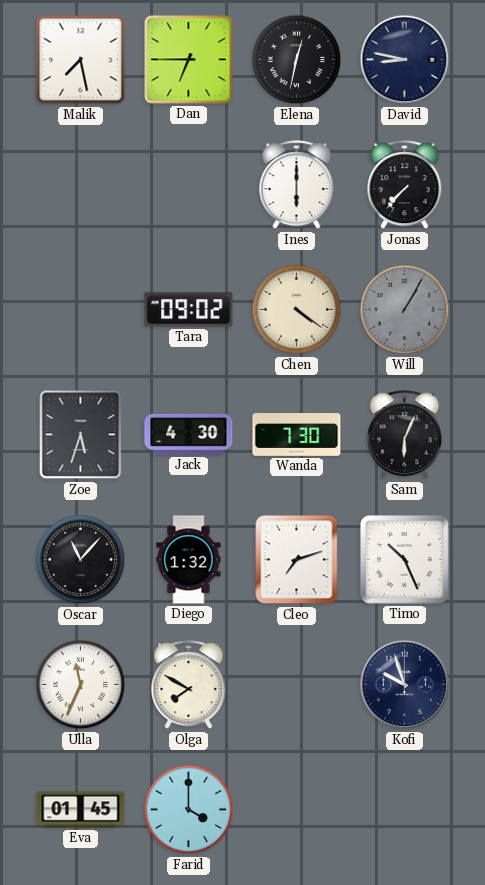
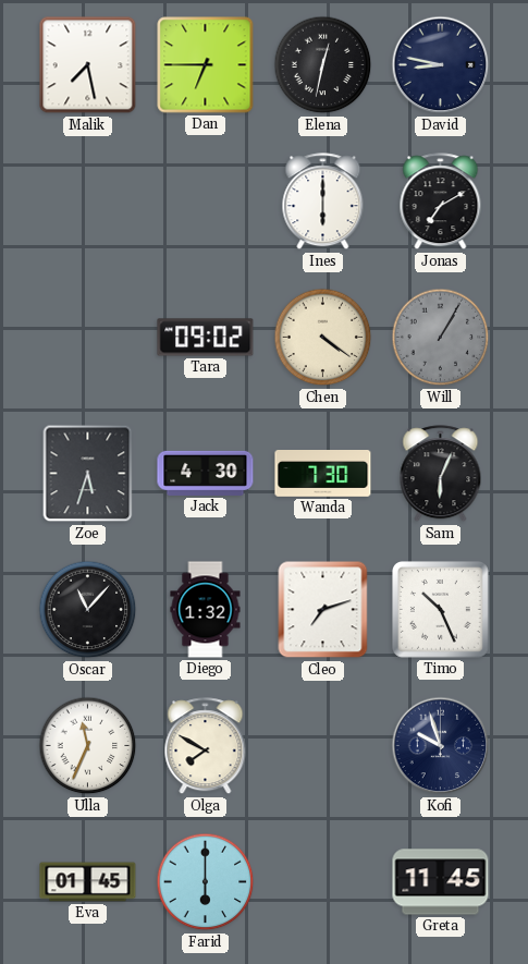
Jonas: 7:37 -> 7:10 (441, 202)
Farid: 4:00 -> 6:00 (206, 882)
Greta: none -> 11:45 (441, 882)
